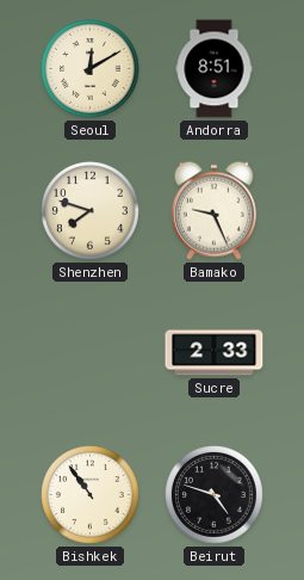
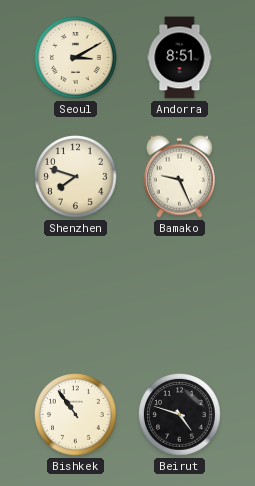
Seoul: 12:10 -> 3:10 (76, 58)
Sucre: 2:33 -> none (215, 353)
